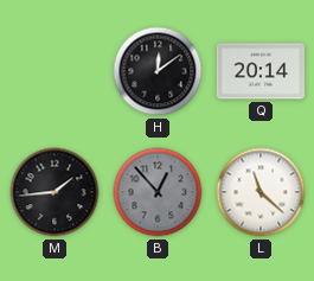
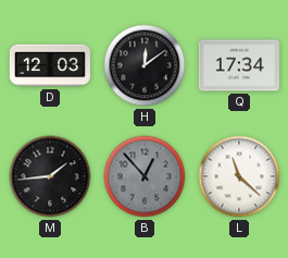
D: none -> 12:03 (49, 65)
Q: 20:14 -> 17:34 (238, 65)
